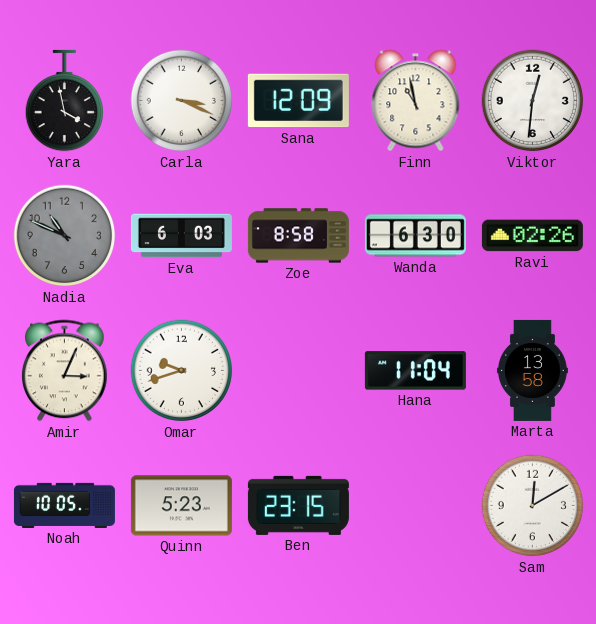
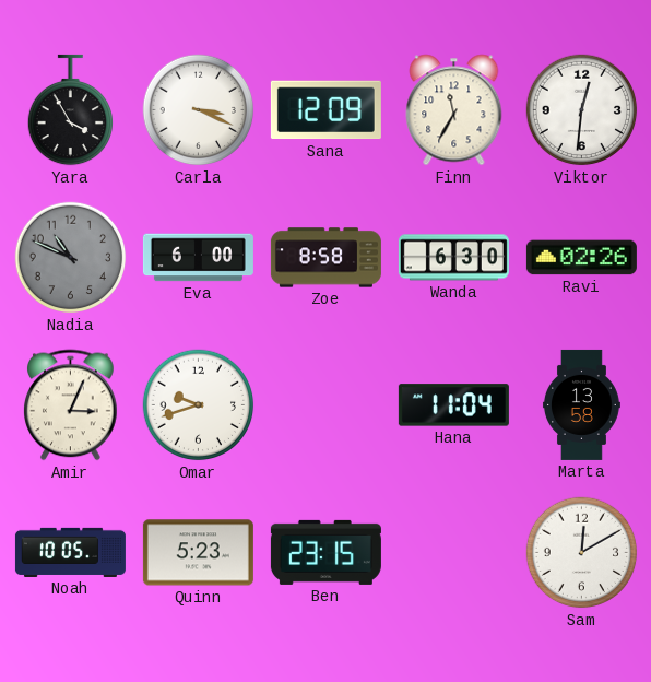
Yara: 3:58 -> 3:55 (70, 110)
Finn: 10:58 -> 11:35 (454, 110)
Eva: 6:03 -> 6:00 (198, 258)
